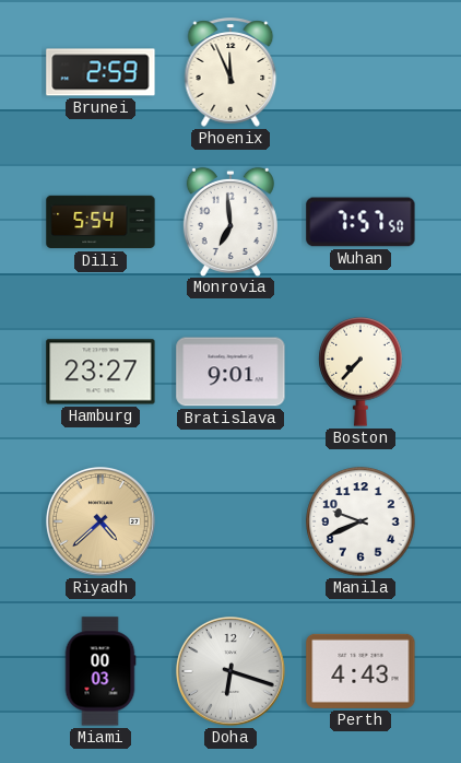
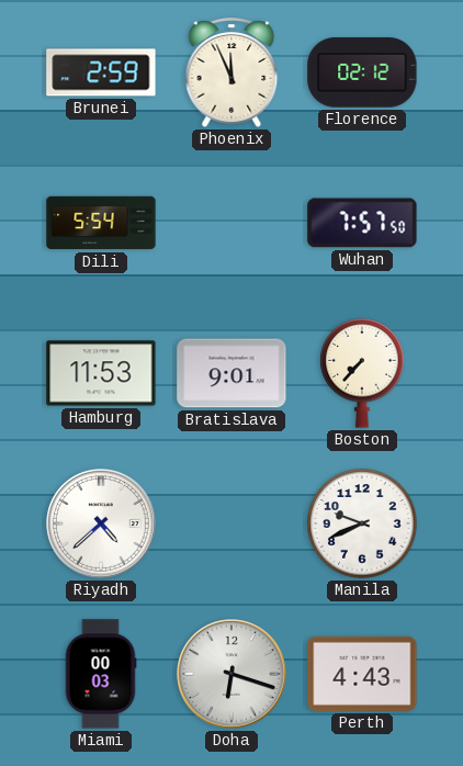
Florence: none -> 02:12 (362, 72)
Monrovia: 6:59 -> none (230, 221)
Hamburg: 23:27 -> 11:53 (101, 373)
Riyadh dial: champagne -> white (102, 525)
